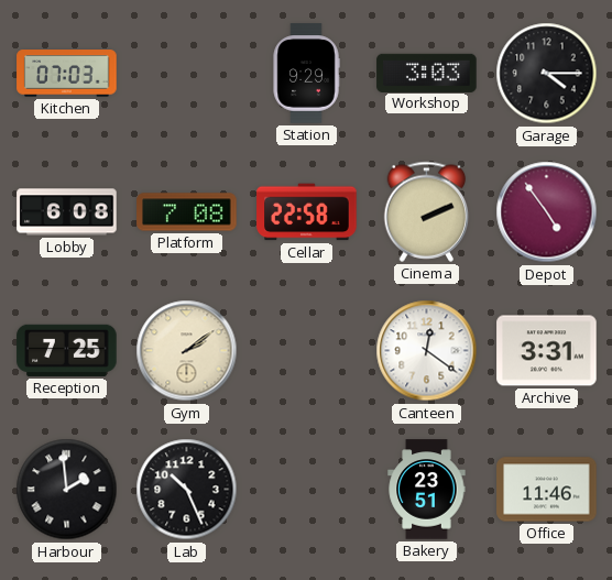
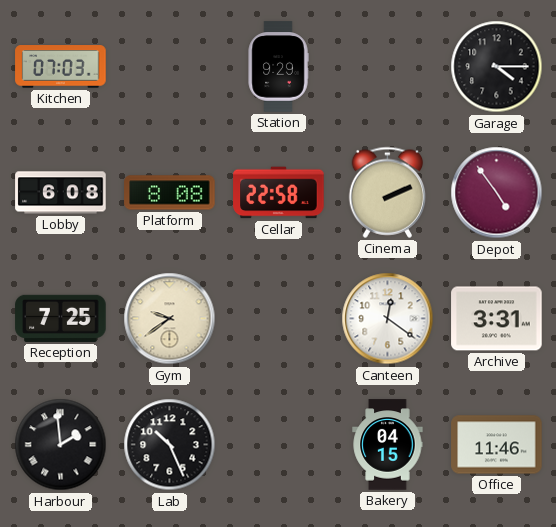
Workshop: 3:03 -> none (427, 73)
Platform: 7:08 -> 8:08 (170, 193)
Gym: 2:09 -> 9:39 (170, 319)
Bakery: 23:51 -> 04:15 (388, 445)
